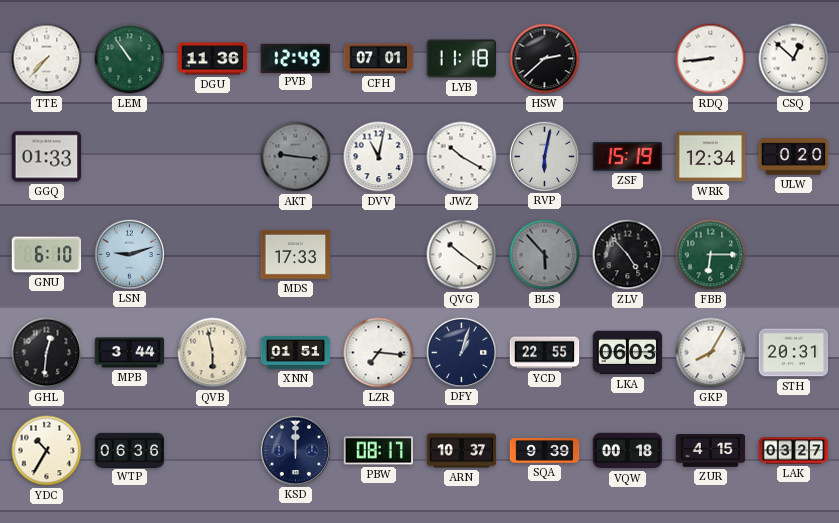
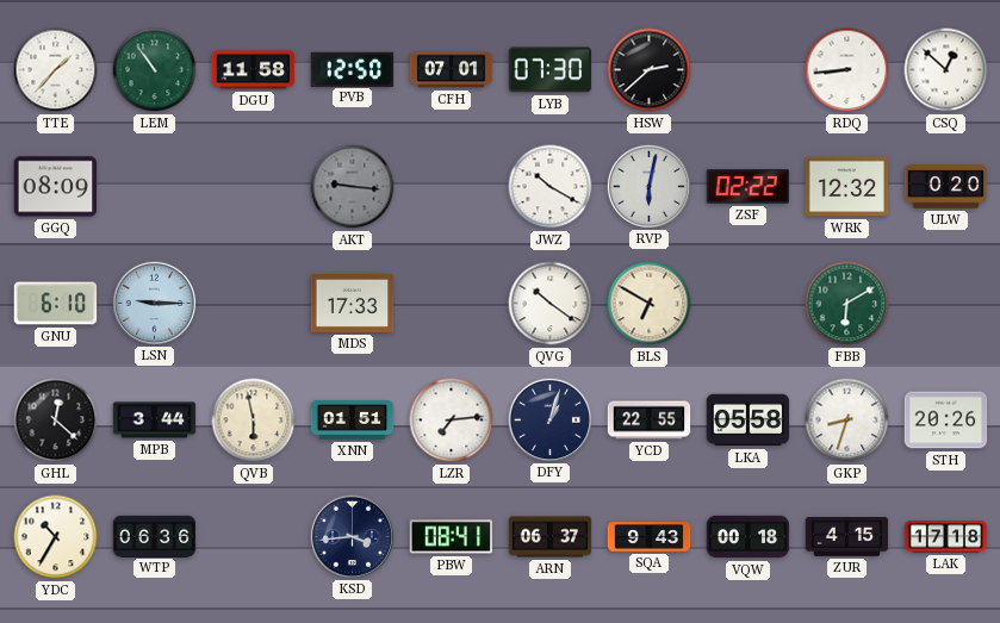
TTE: 7:37 -> 1:37 (56, 70)
DGU: 11:36 -> 11:58 (254, 70)
PVB: 12:49 -> 12:50 (353, 69)
LYB: 11:18 -> 07:30 (551, 70)
GGQ: 01:33 -> 08:09 (56, 187)
DVV: 11:02 -> none (379, 157)
ZSF: 15:19 -> 02:22 (749, 187)
WRK: 12:34 -> 12:32 (847, 187)
LSN: 9:12 -> 9:15 (154, 303)
BLS: 5:53 -> 6:50 (650, 304)
BLS dial: grey -> cream (650, 304)
ZLV: 4:53 -> none (628, 255)
FBB: 6:15 -> 6:10 (847, 304)
GHL: 12:31 -> 12:22 (56, 420)
LZR: 7:16 -> 7:14 (452, 420)
LKA: 06:03 -> 05:58 (749, 420)
GKP: 8:05 -> 8:33 (847, 420)
STH: 20:31 -> 20:26 (946, 420)
KSD: 12:00 -> 3:44 (352, 536)
PBW: 08:17 -> 08:41 (452, 537)
ARN: 10:37 -> 06:37 (551, 537)
SQA: 9:39 -> 9:43 (650, 537)
LAK: 03:27 -> 17:18 (946, 537)
